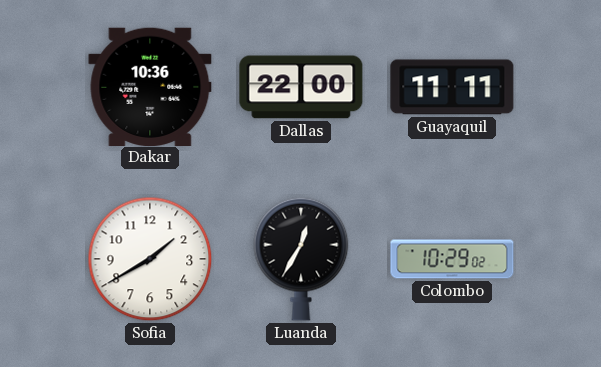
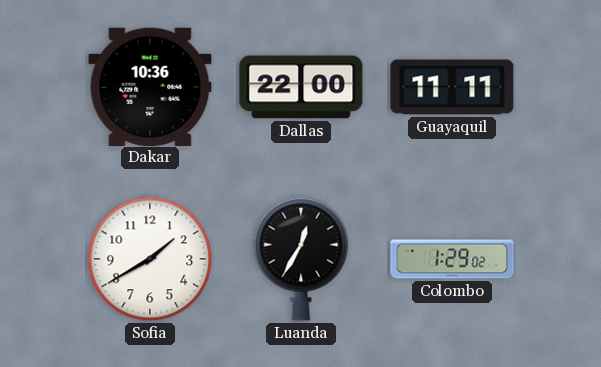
Colombo: 10:29 -> 1:29 (452, 259)
